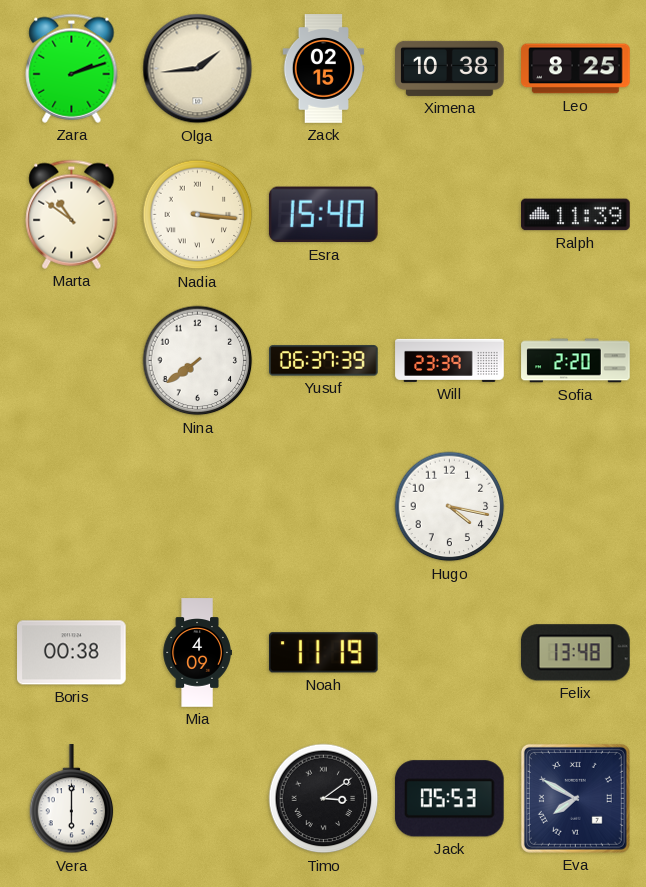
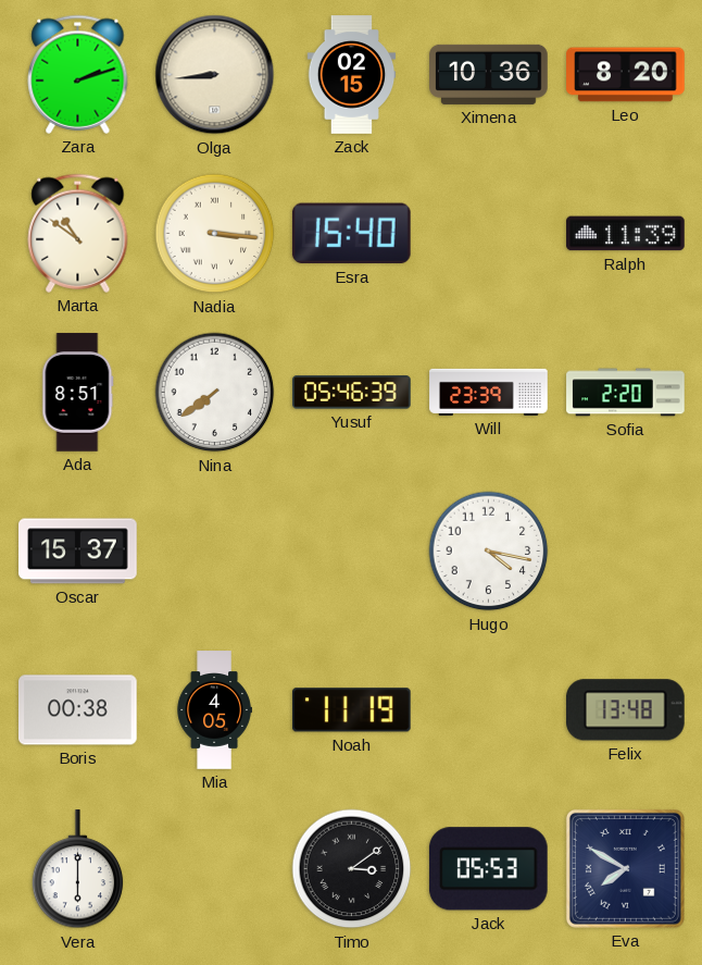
Olga: 1:44 -> 8:44 (215, 75)
Ximena: 10:38 -> 10:36 (489, 74)
Leo: 8:25 -> 8:20 (626, 75)
Ada: none -> 8:51 (78, 393)
Yusuf: 06:37 -> 05:46 (352, 393)
Oscar: none -> 15:37 (78, 552)
Mia: 4:09 -> 4:05 (214, 710)
